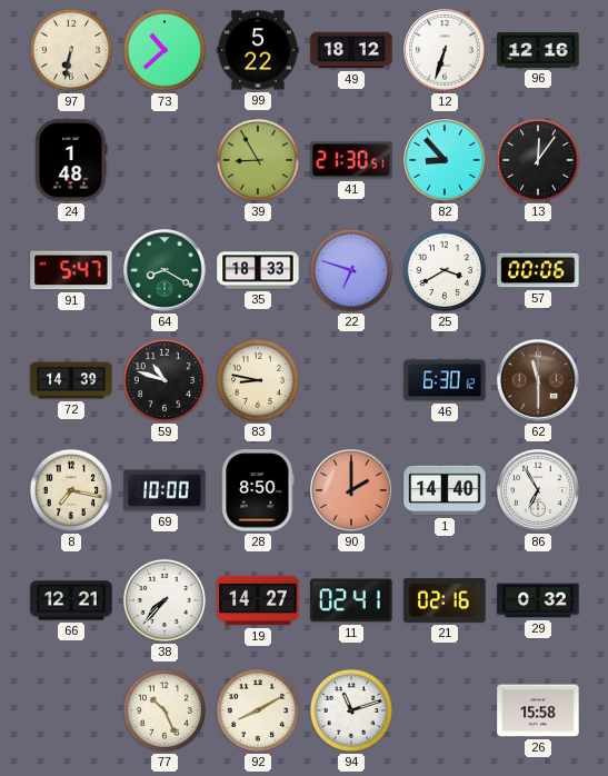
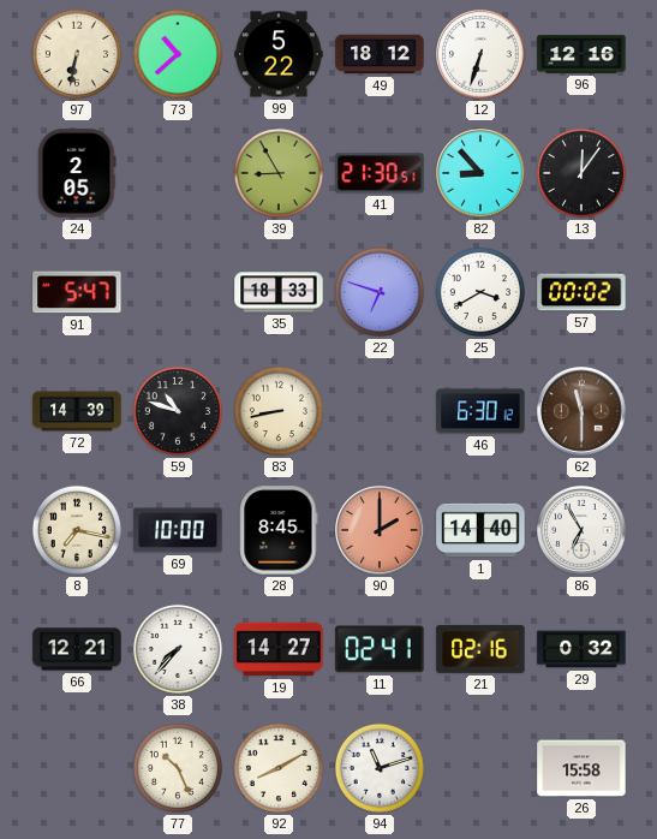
24: 1:48 -> 2:05 (77, 173)
64: 8:20 -> none (165, 270)
57: 00:06 -> 00:02 (581, 292)
83: 8:47 -> 8:43 (279, 411)
28: 8:50 -> 8:45 (279, 530)
